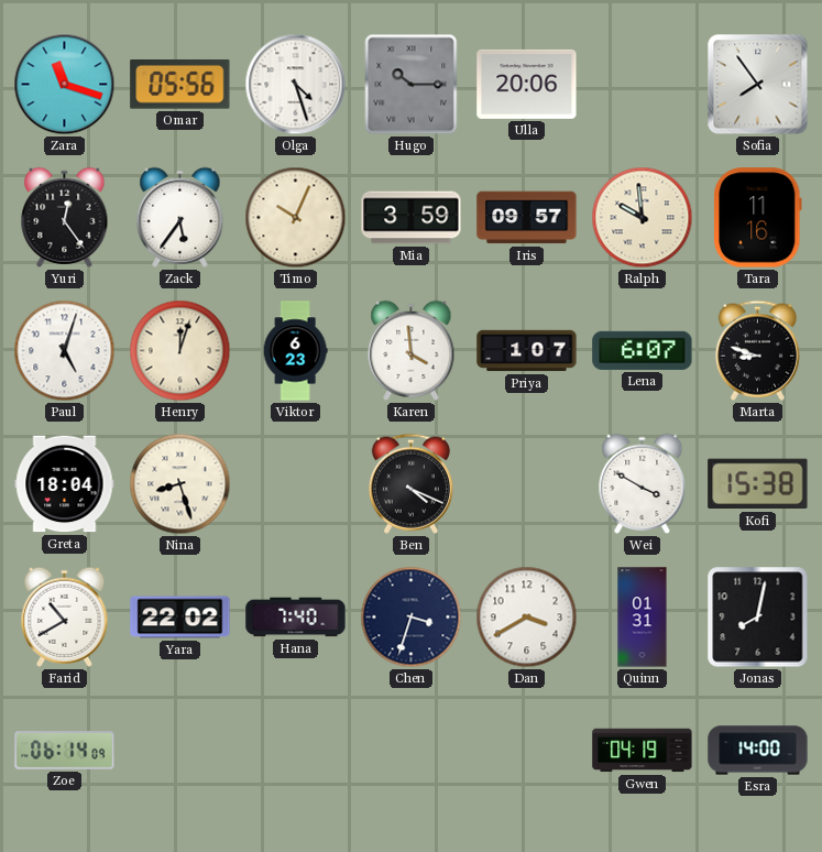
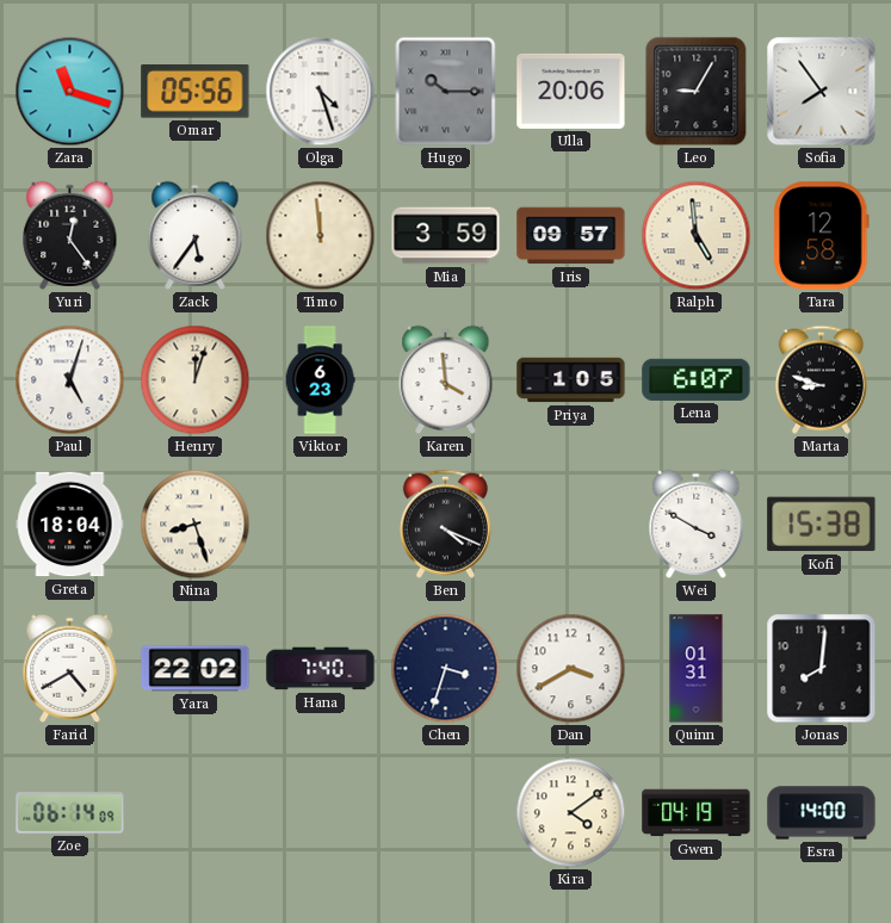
Leo: none -> 9:05 (697, 92)
Timo: 10:04 -> 11:59 (321, 236)
Ralph: 9:59 -> 4:59 (697, 236)
Tara: 11:16 -> 12:58 (822, 236)
Priya: 1:07 -> 1:05 (571, 380)
Farid: 10:40 -> 4:40 (70, 668)
Jonas: 8:02 -> 8:01 (822, 669)
Kira: none -> 4:09 (571, 813)
